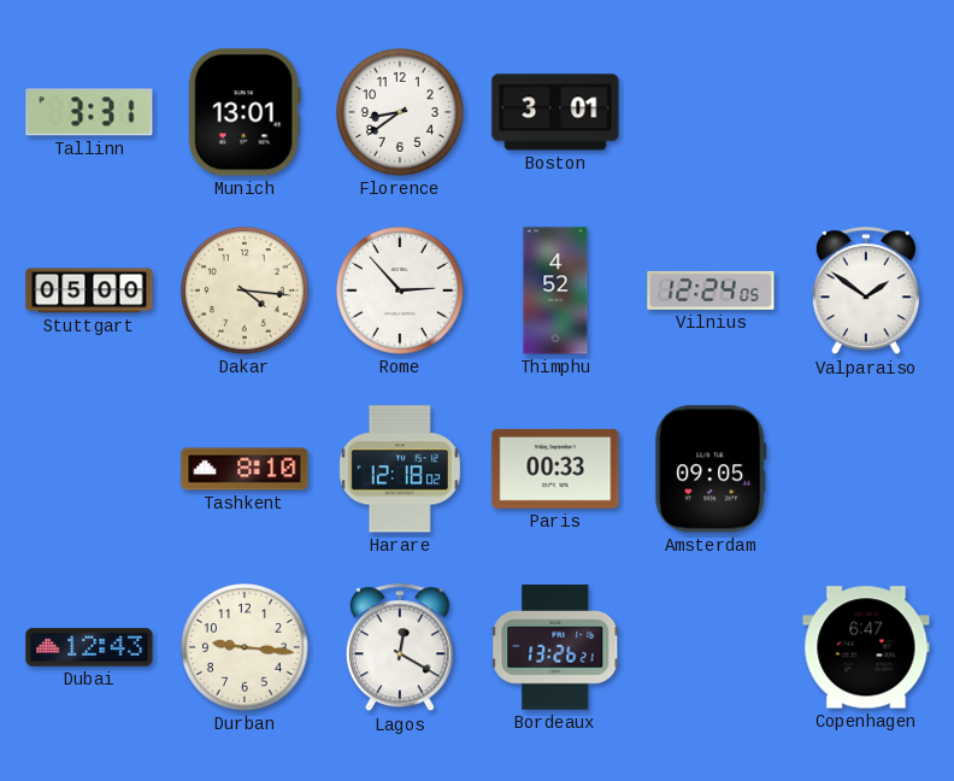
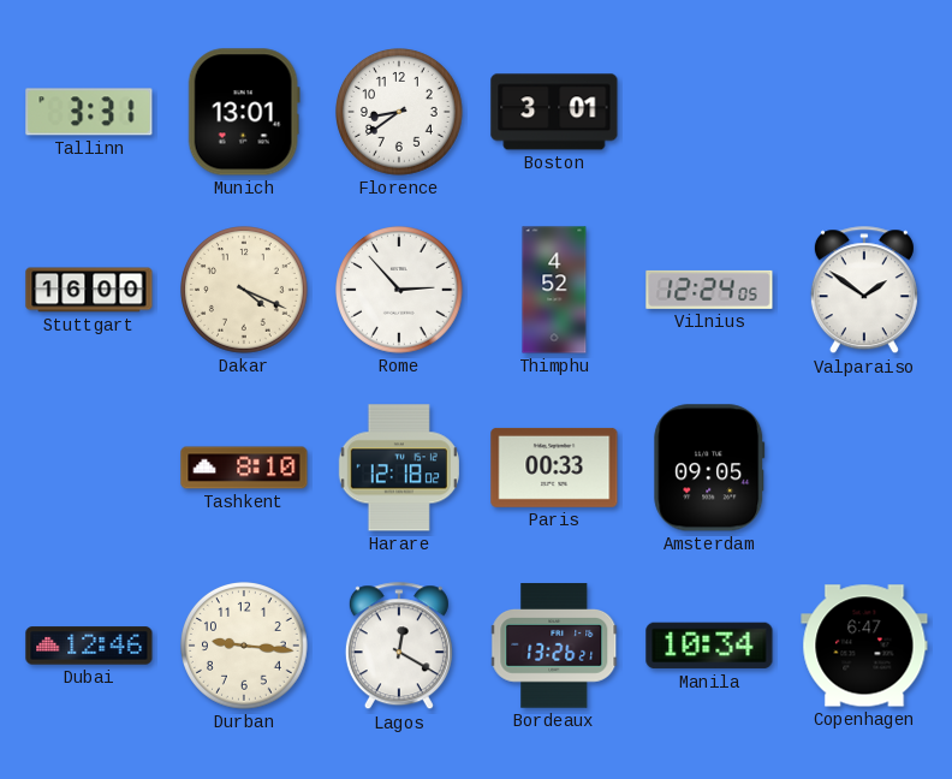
Stuttgart: 05:00 -> 16:00 (89, 290)
Dakar: 4:16 -> 4:19 (245, 291)
Dubai: 12:43 -> 12:46 (89, 646)
Manila: none -> 10:34 (709, 646)
